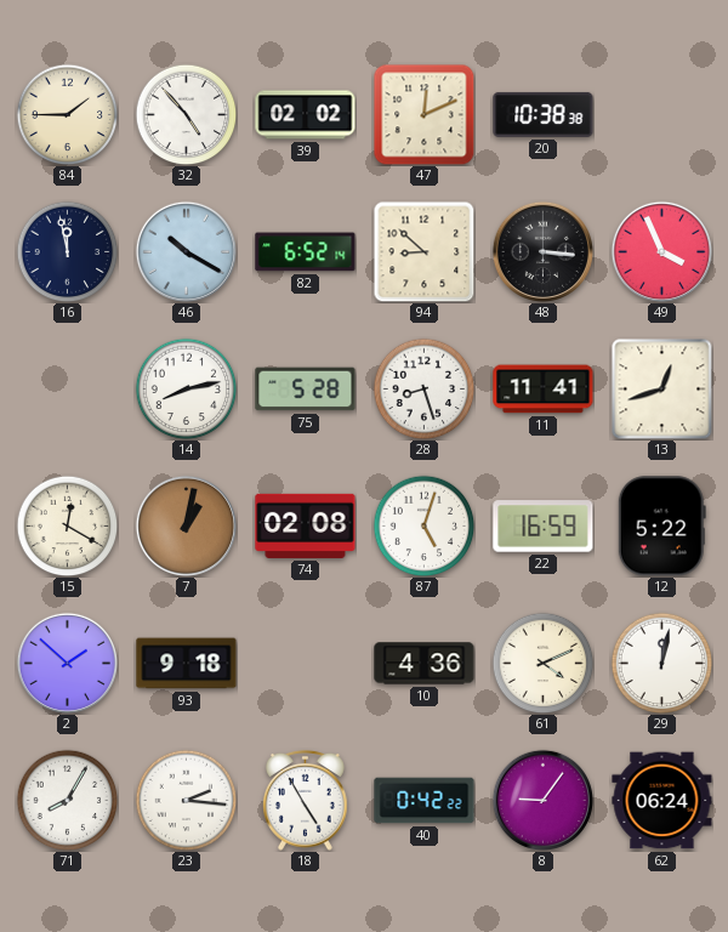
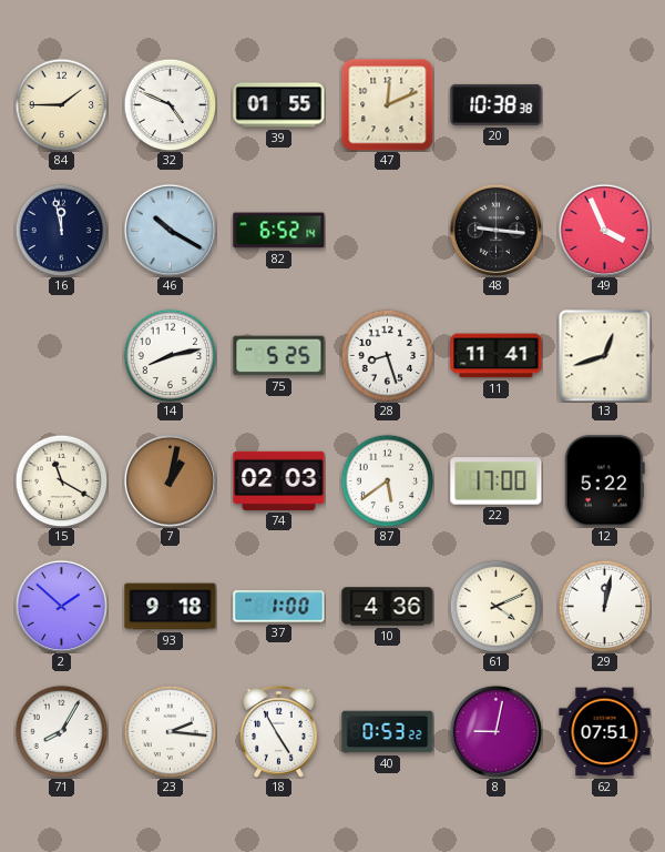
32: 4:53 -> 4:49 (170, 104)
39: 02:02 -> 01:55 (279, 105)
94: 8:52 -> none (423, 251)
48: 3:16 -> 9:16 (495, 230)
75: 5:28 -> 5:25 (279, 356)
15: 12:20 -> 11:20 (61, 480)
74: 02:08 -> 02:03 (279, 480)
87: 5:03 -> 5:39 (387, 480)
22: 16:59 -> 17:00 (497, 481)
37: none -> 1:00 (279, 607)
40: 0:42 -> 0:53 (388, 732)
8: 9:06 -> 9:02 (495, 731)
62: 06:24 -> 07:51 (605, 732)
